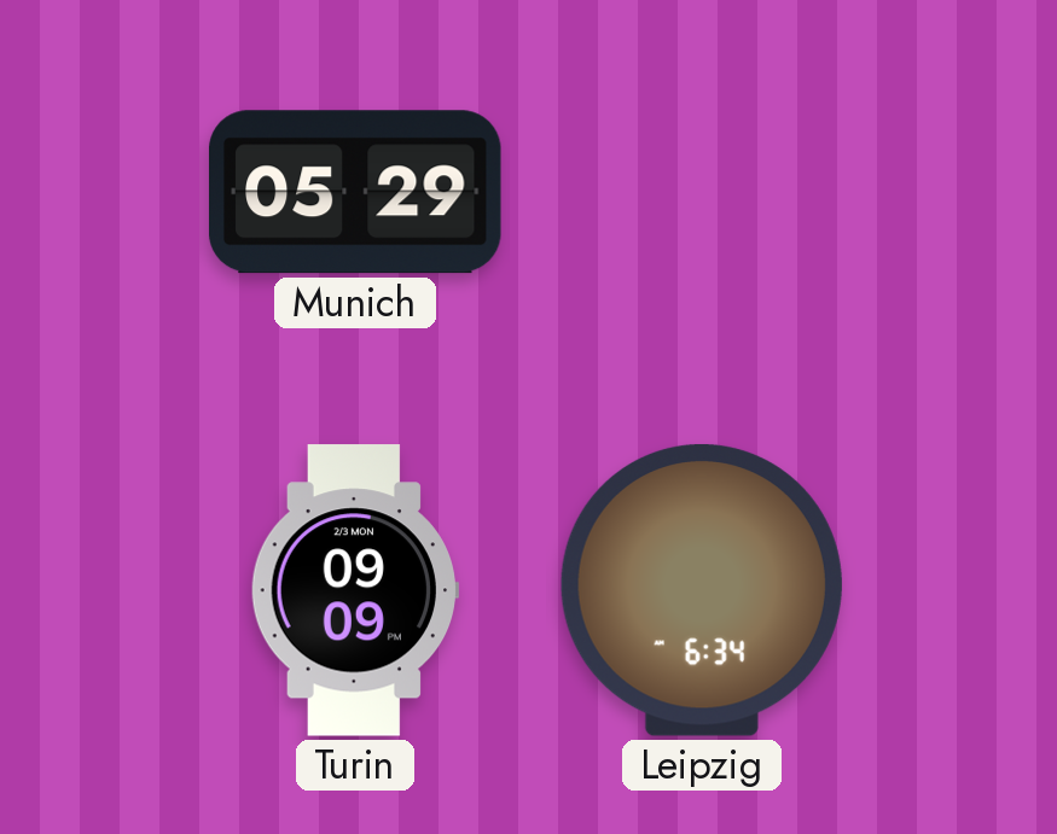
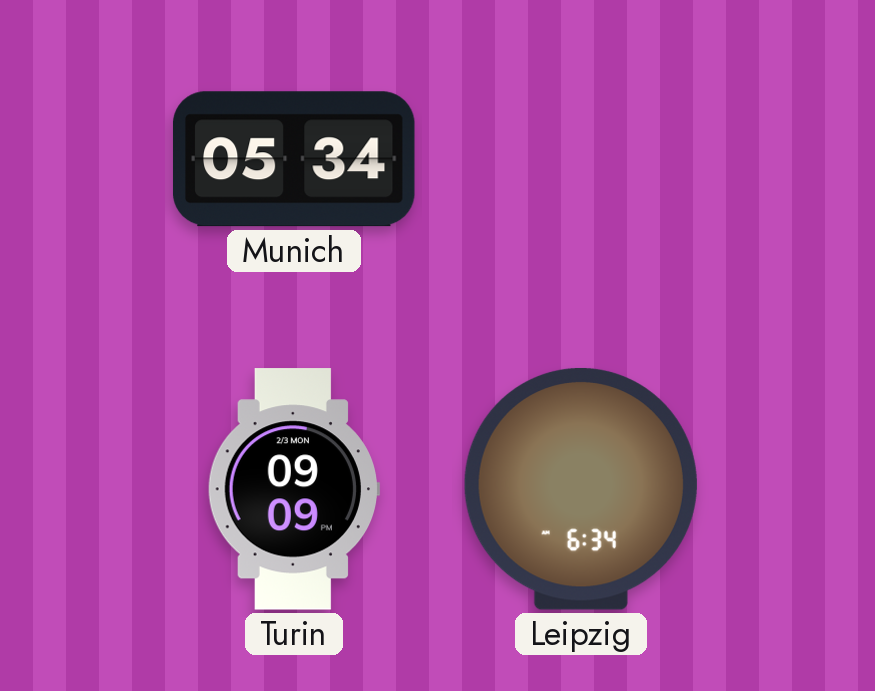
Munich: 05:29 -> 05:34 (294, 159)
